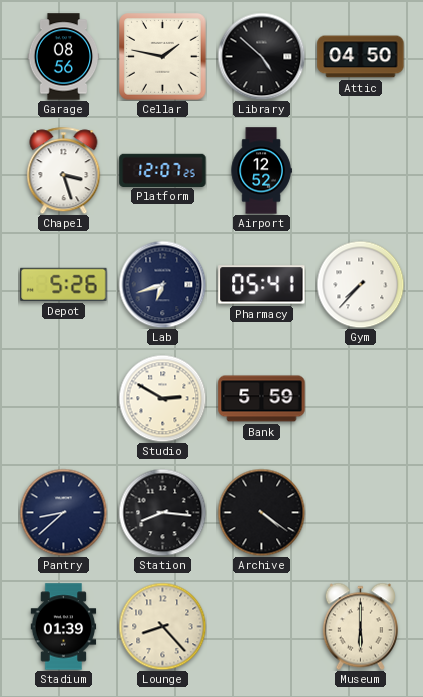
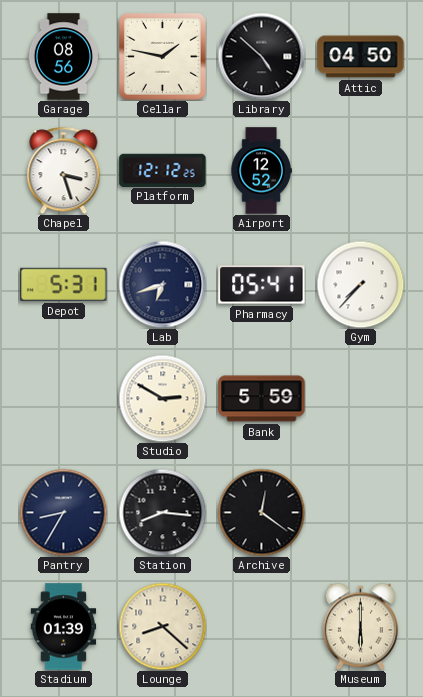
Platform: 12:07 -> 12:12 (163, 170)
Depot: 5:26 -> 5:31 (64, 284)
Pantry: 8:38 -> 8:35 (63, 512)
Archive: 4:21 -> 12:21 (261, 512)
Lounge: 8:23 -> 8:22 (162, 626)
